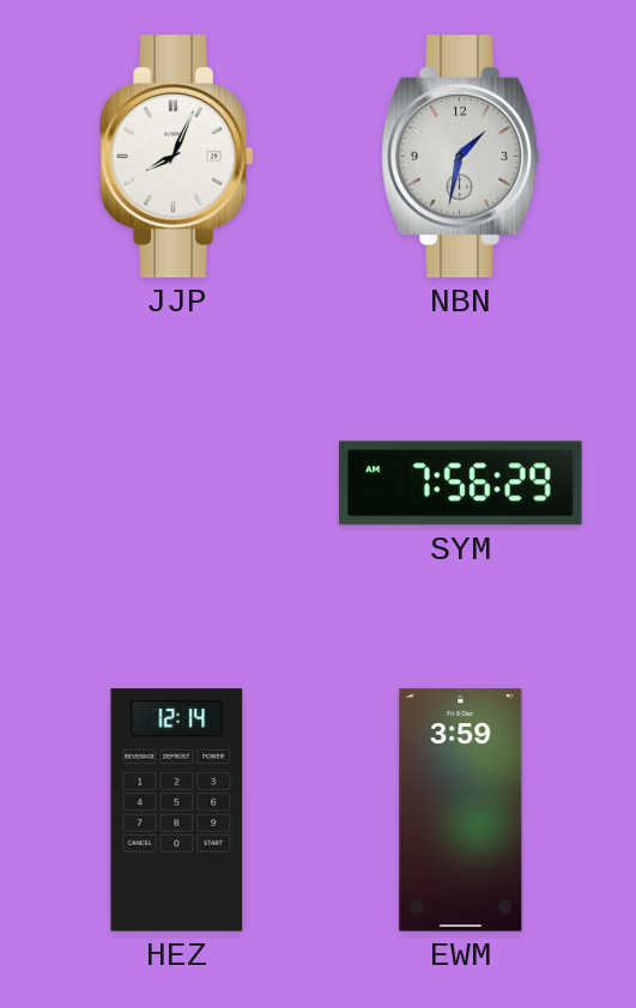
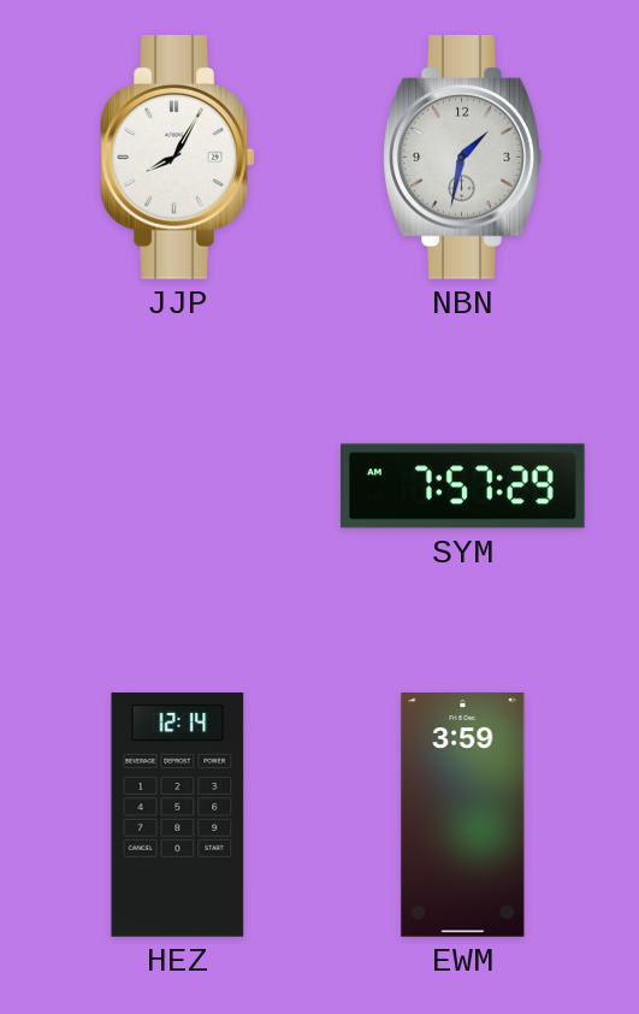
JJP: 8:04 -> 8:05 (178, 158)
SYM: 7:56 -> 7:57 (463, 487)
